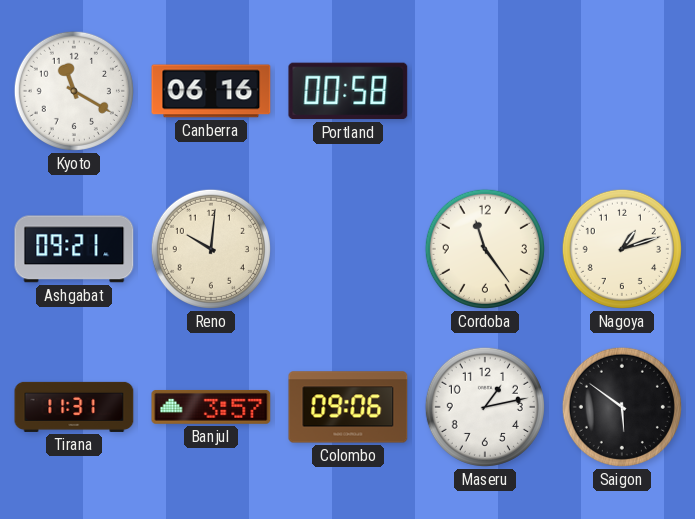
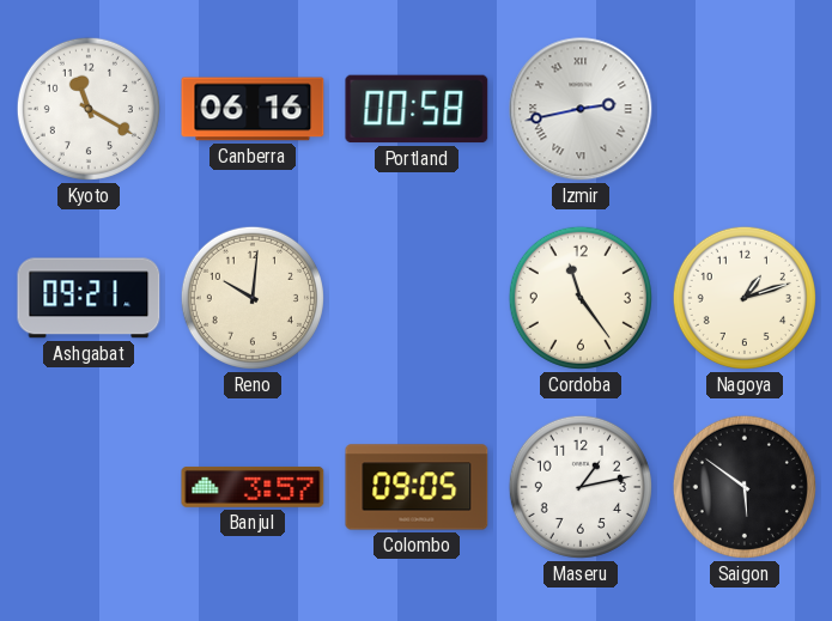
Izmir: none -> 2:43 (581, 109)
Tirana: 11:31 -> none (74, 407)
Colombo: 09:06 -> 09:05 (417, 487)
